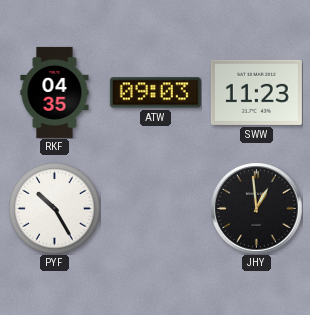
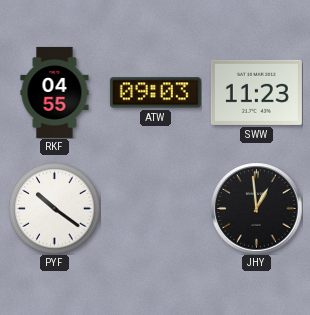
RKF: 04:35 -> 04:55 (55, 92)
PYF: 10:25 -> 10:21 (54, 208)
